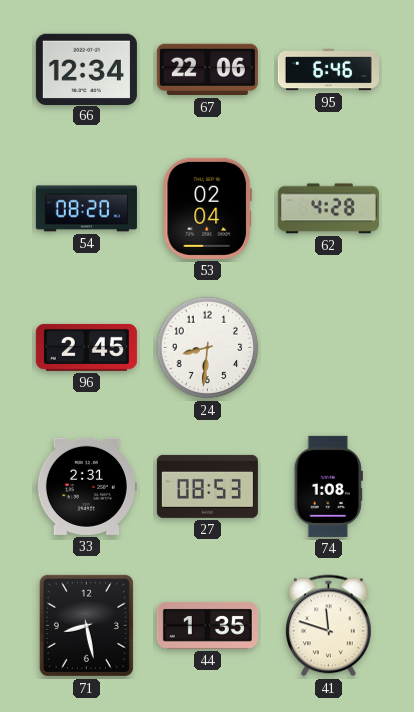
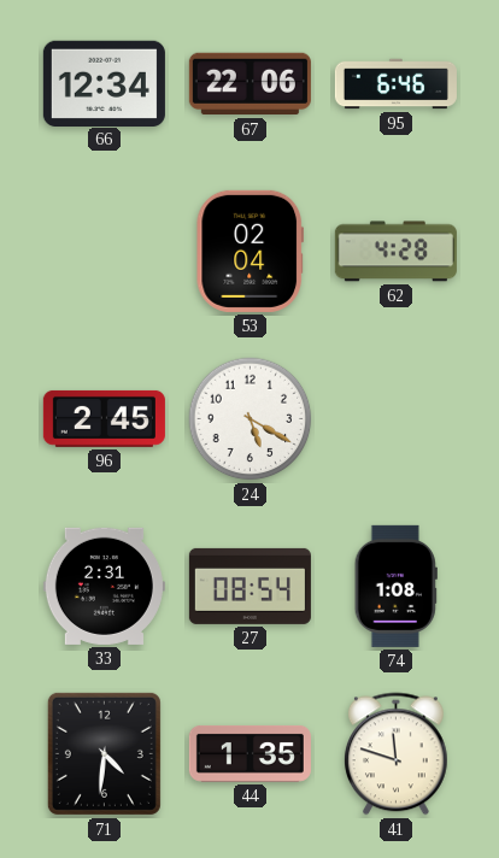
54: 08:20 -> none (86, 209)
24: 8:31 -> 5:20 (251, 419)
27: 08:53 -> 08:54 (249, 586)
71: 8:28 -> 4:31 (104, 753)
